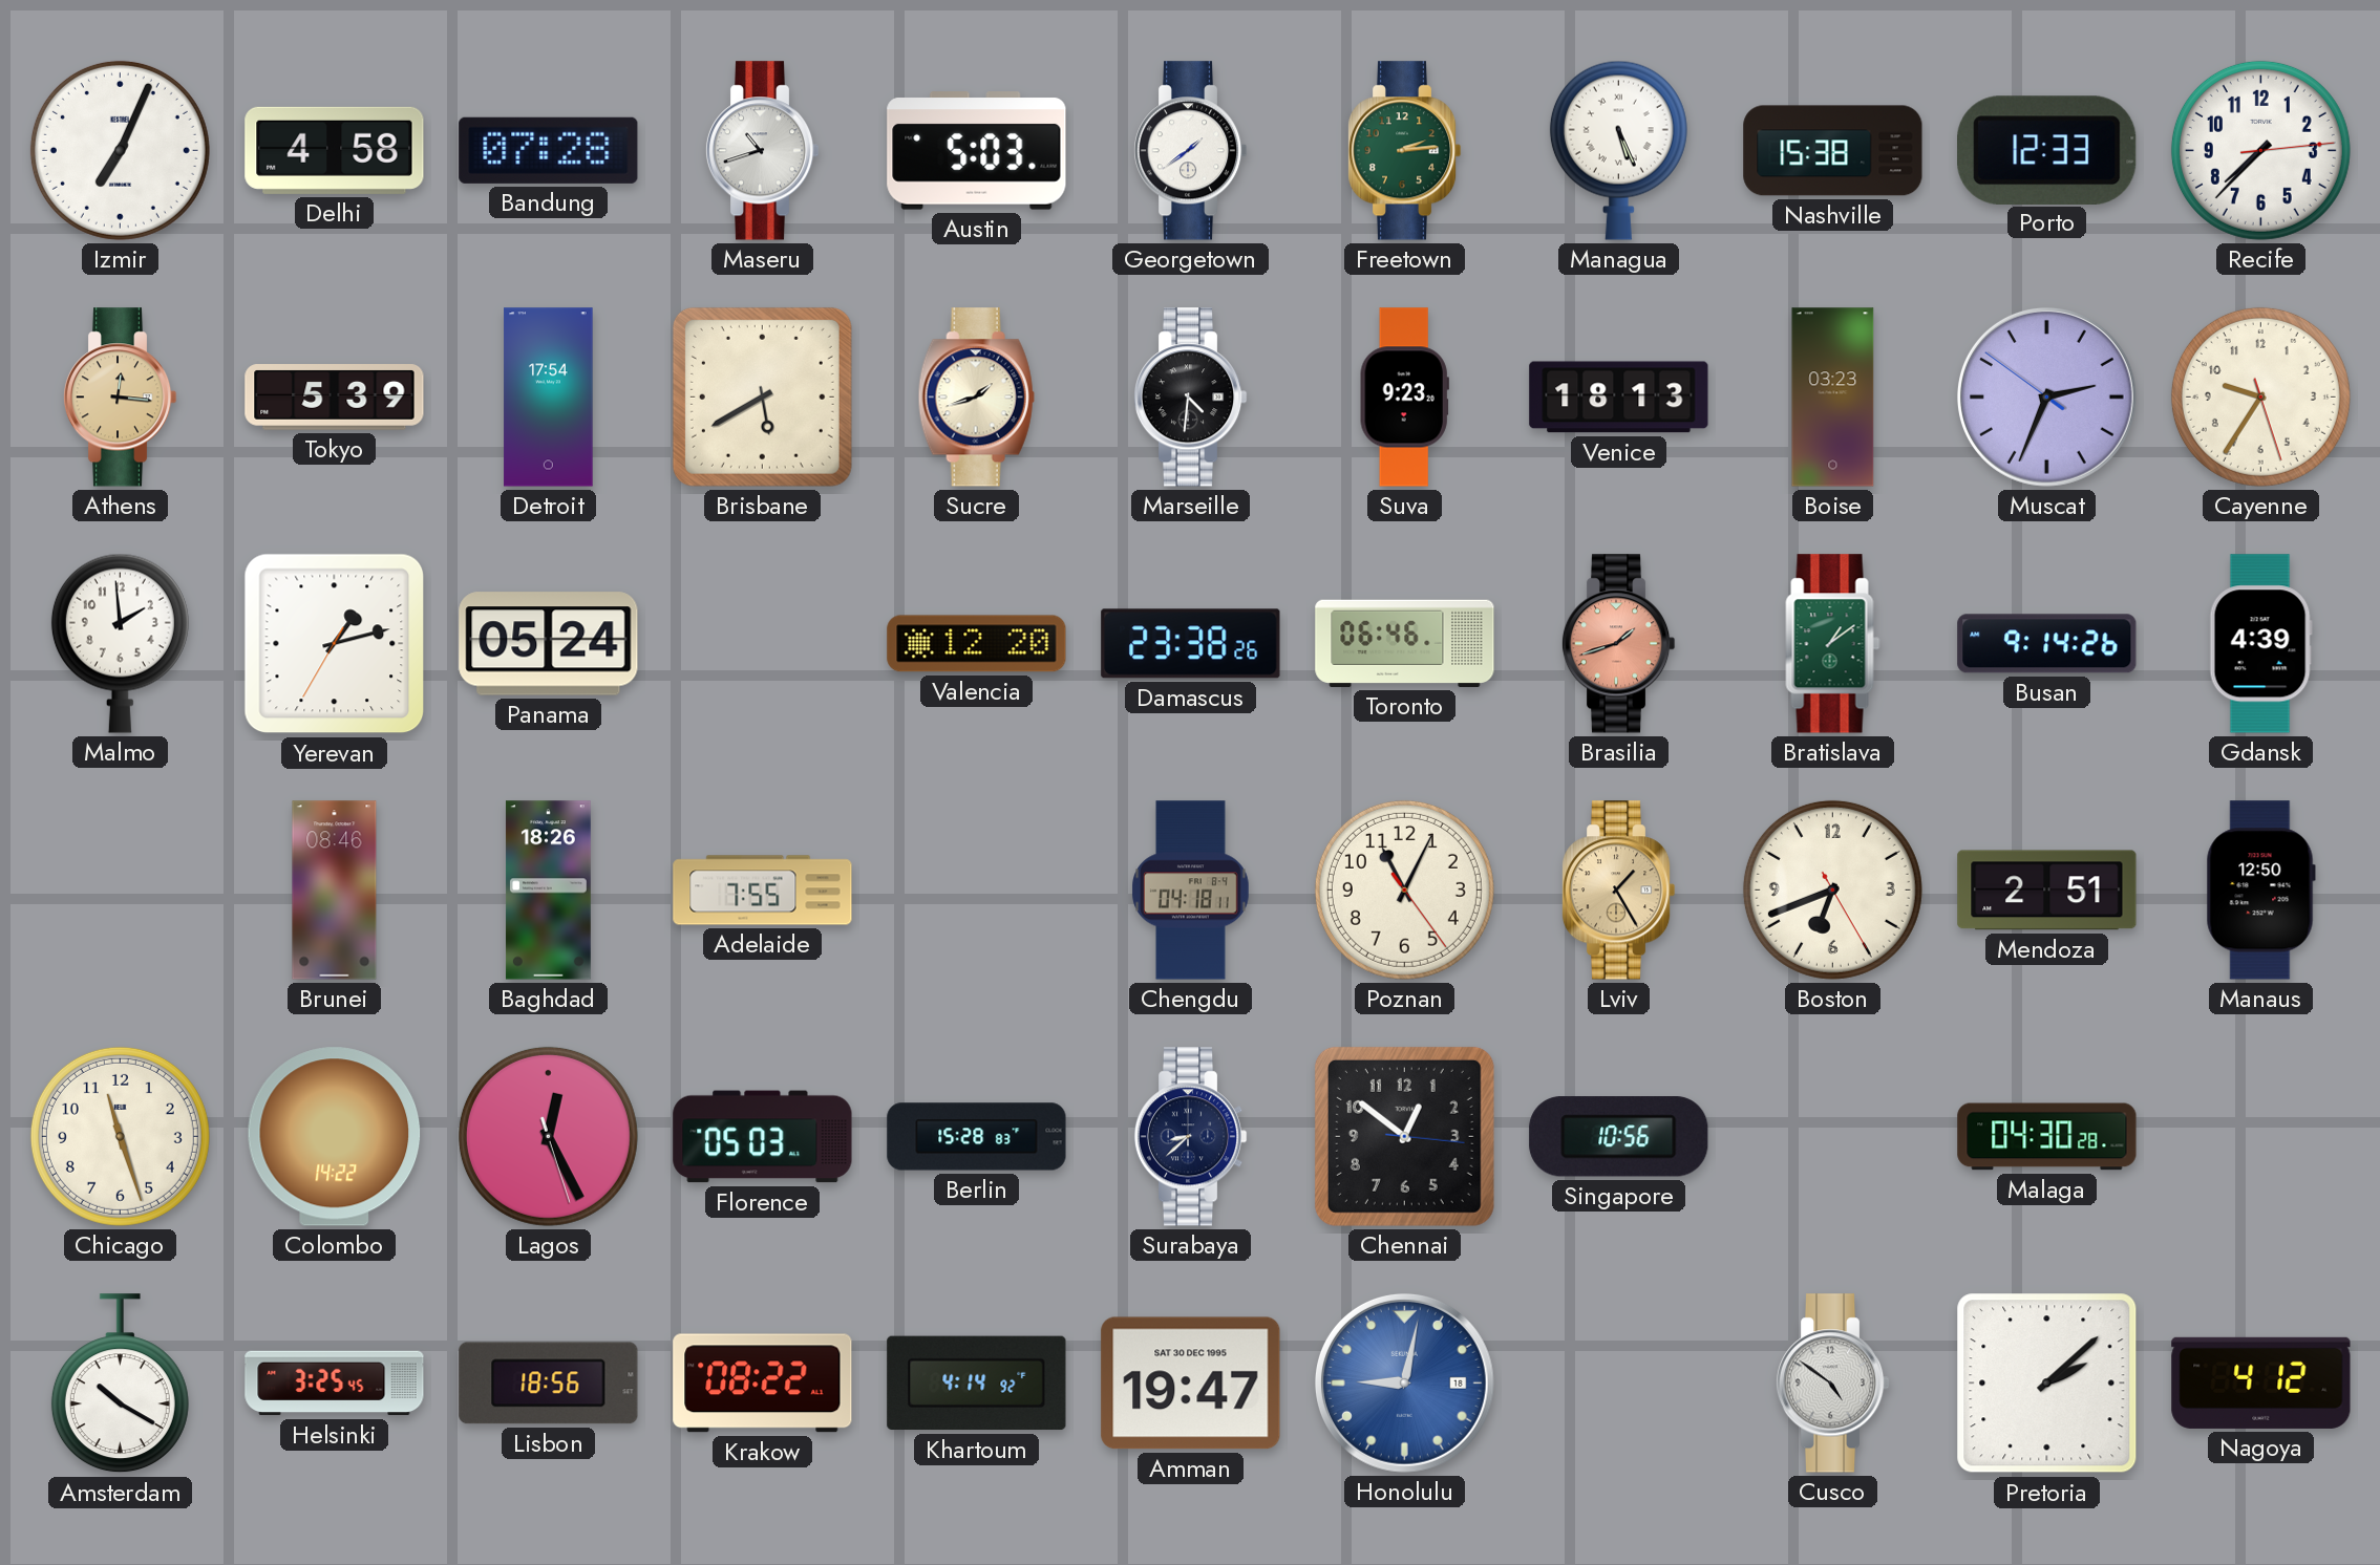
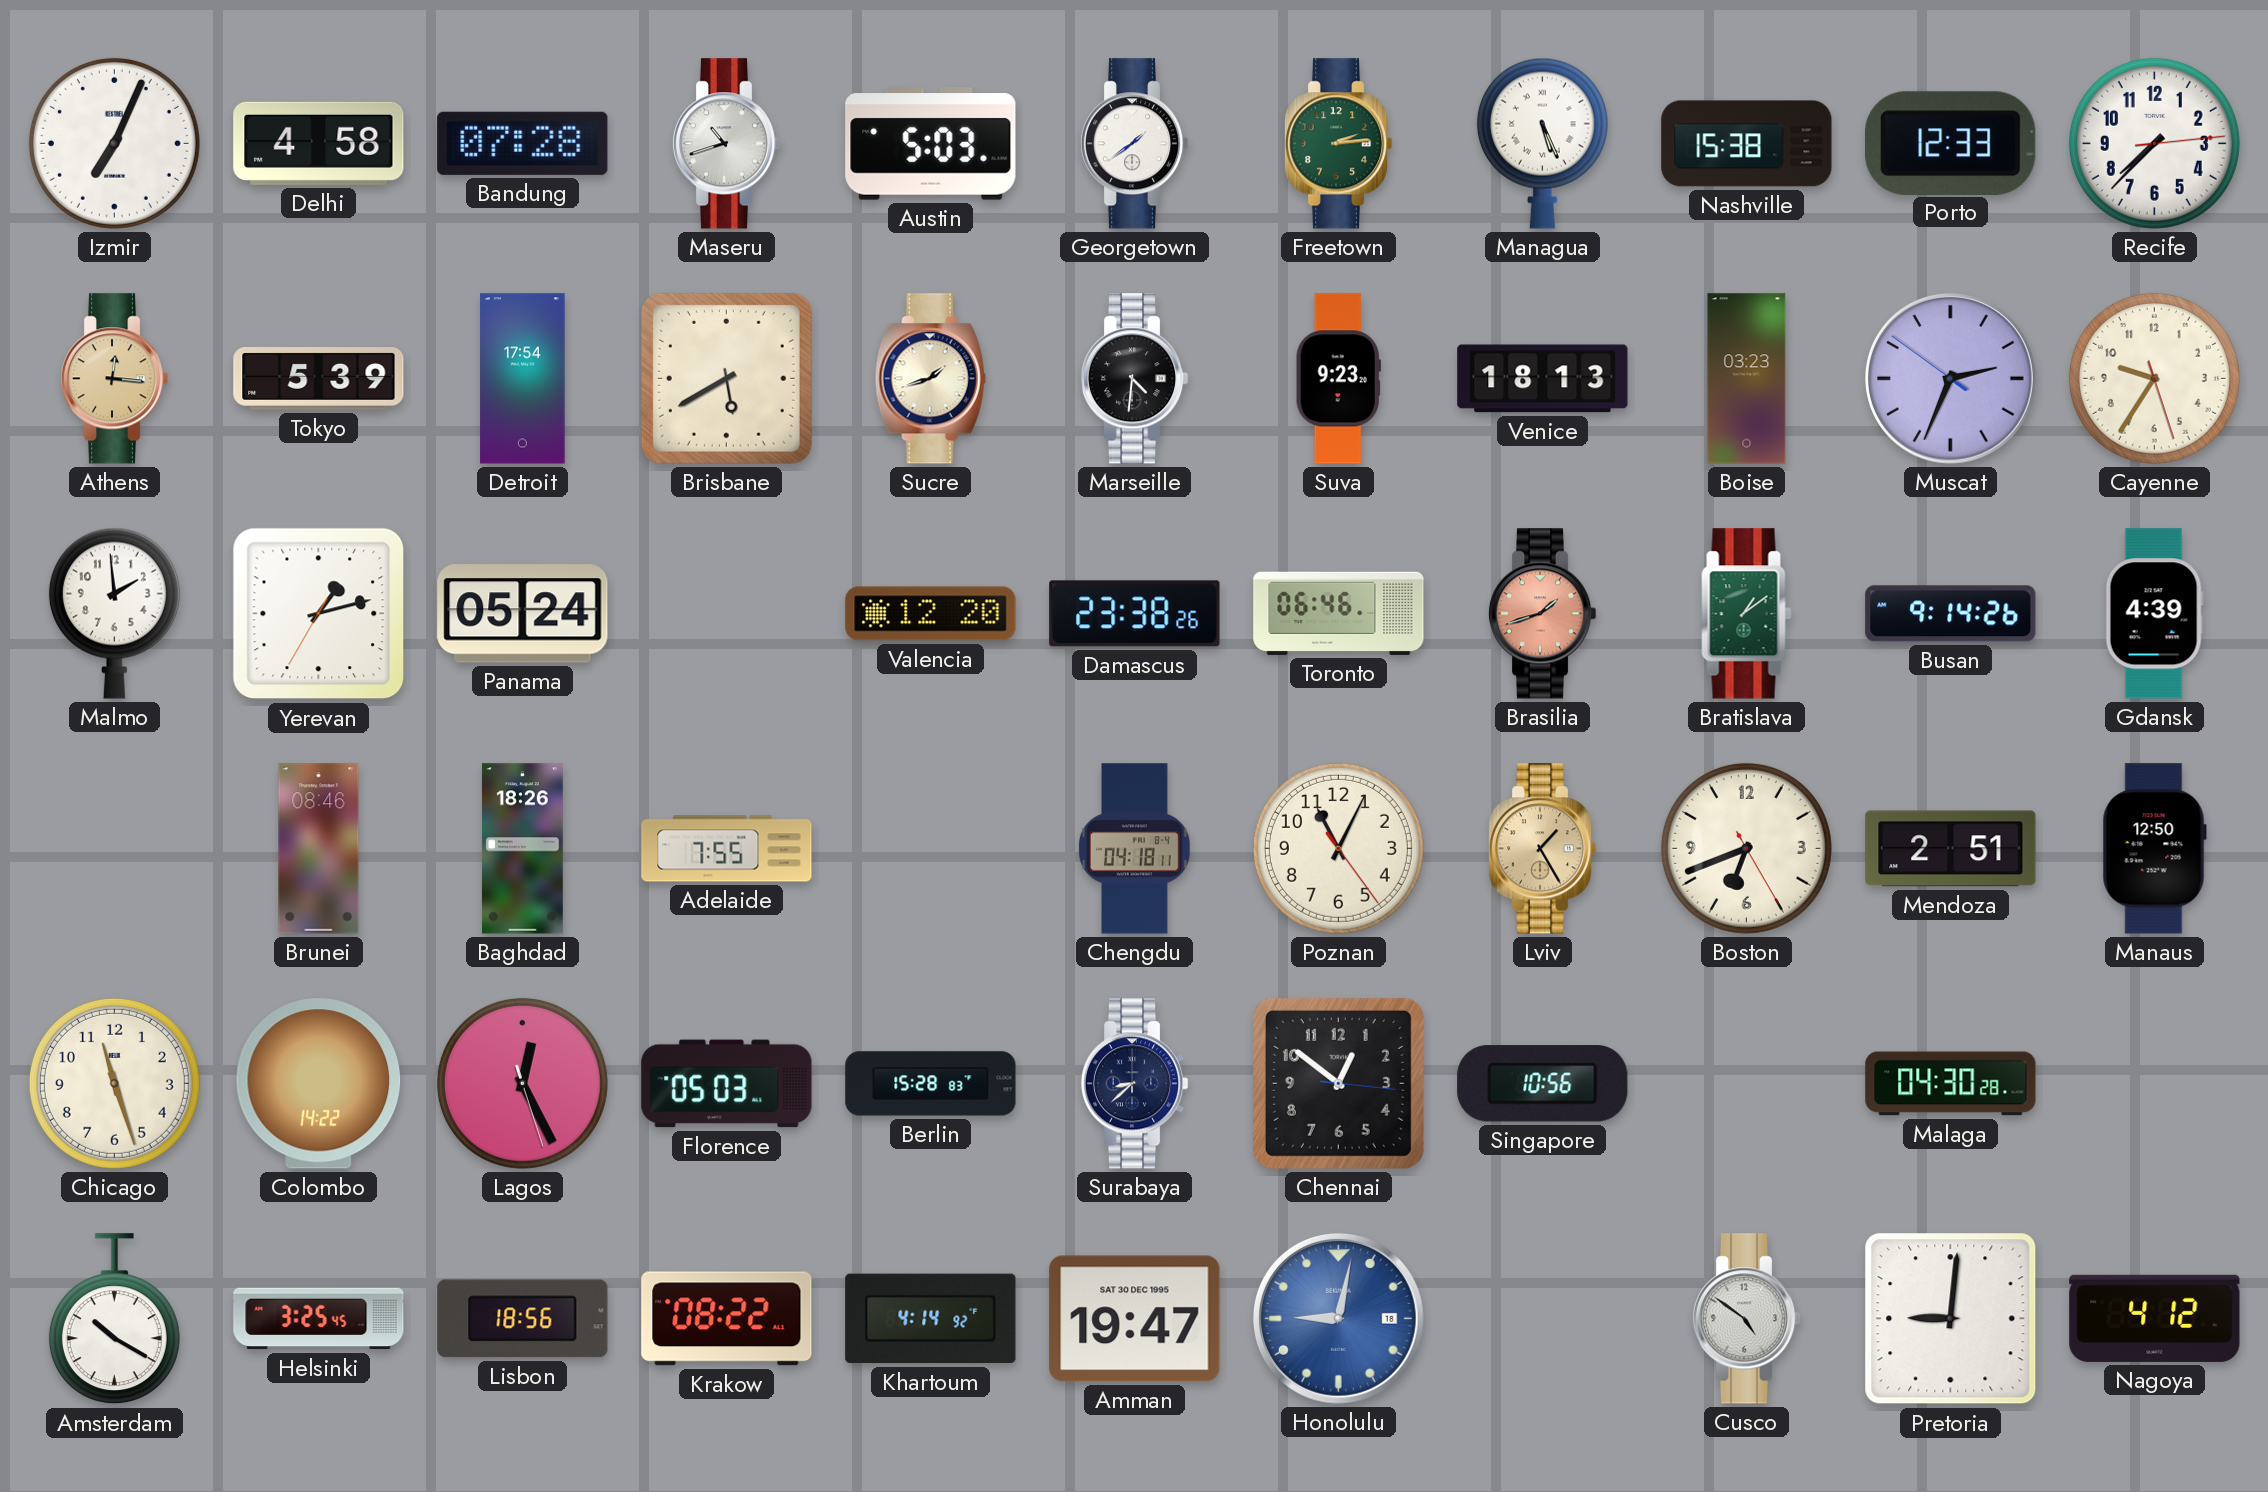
Pretoria: 2:08 -> 9:01 (1951, 1319)
